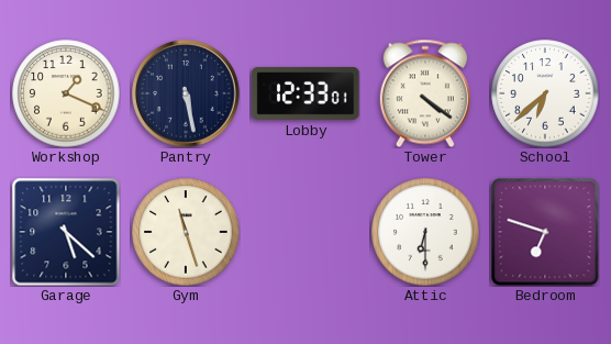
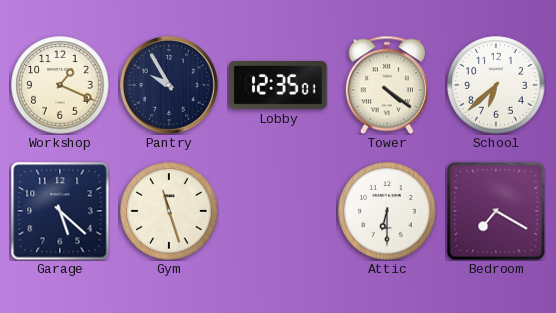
Pantry: 5:28 -> 9:55 (170, 86)
Lobby: 12:33 -> 12:35 (278, 85)
Bedroom: 6:48 -> 7:20 (496, 211)
